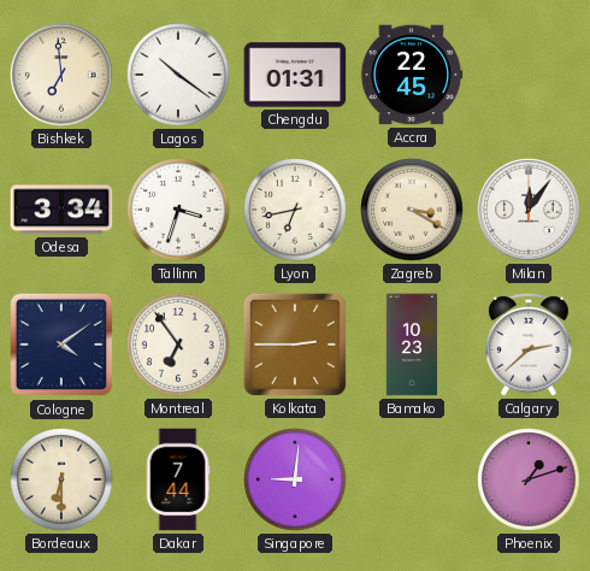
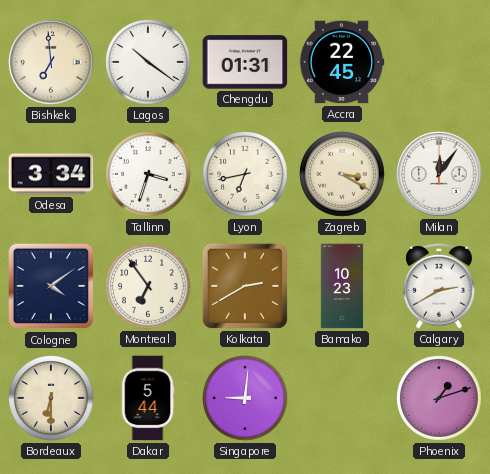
Kolkata: 2:45 -> 2:40 (245, 286)
Calgary: 2:38 -> 2:40 (439, 286)
Dakar: 7:44 -> 5:44 (148, 398)
